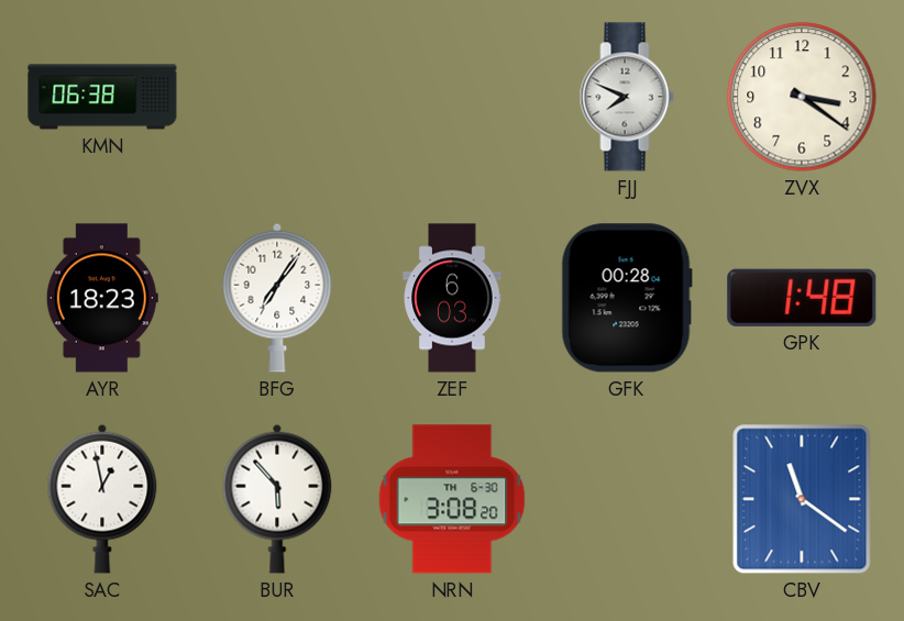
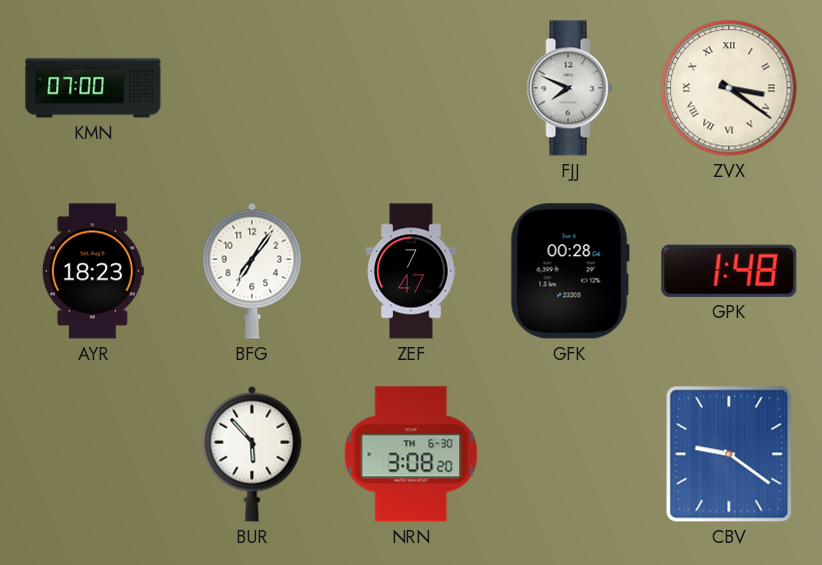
KMN: 06:38 -> 07:00 (93, 88)
ZVX numerals: Arabic -> Roman (729, 88)
ZEF: 6:03 -> 7:47 (411, 271)
SAC: 12:58 -> none (102, 499)
CBV: 11:21 -> 9:21 (729, 454)
